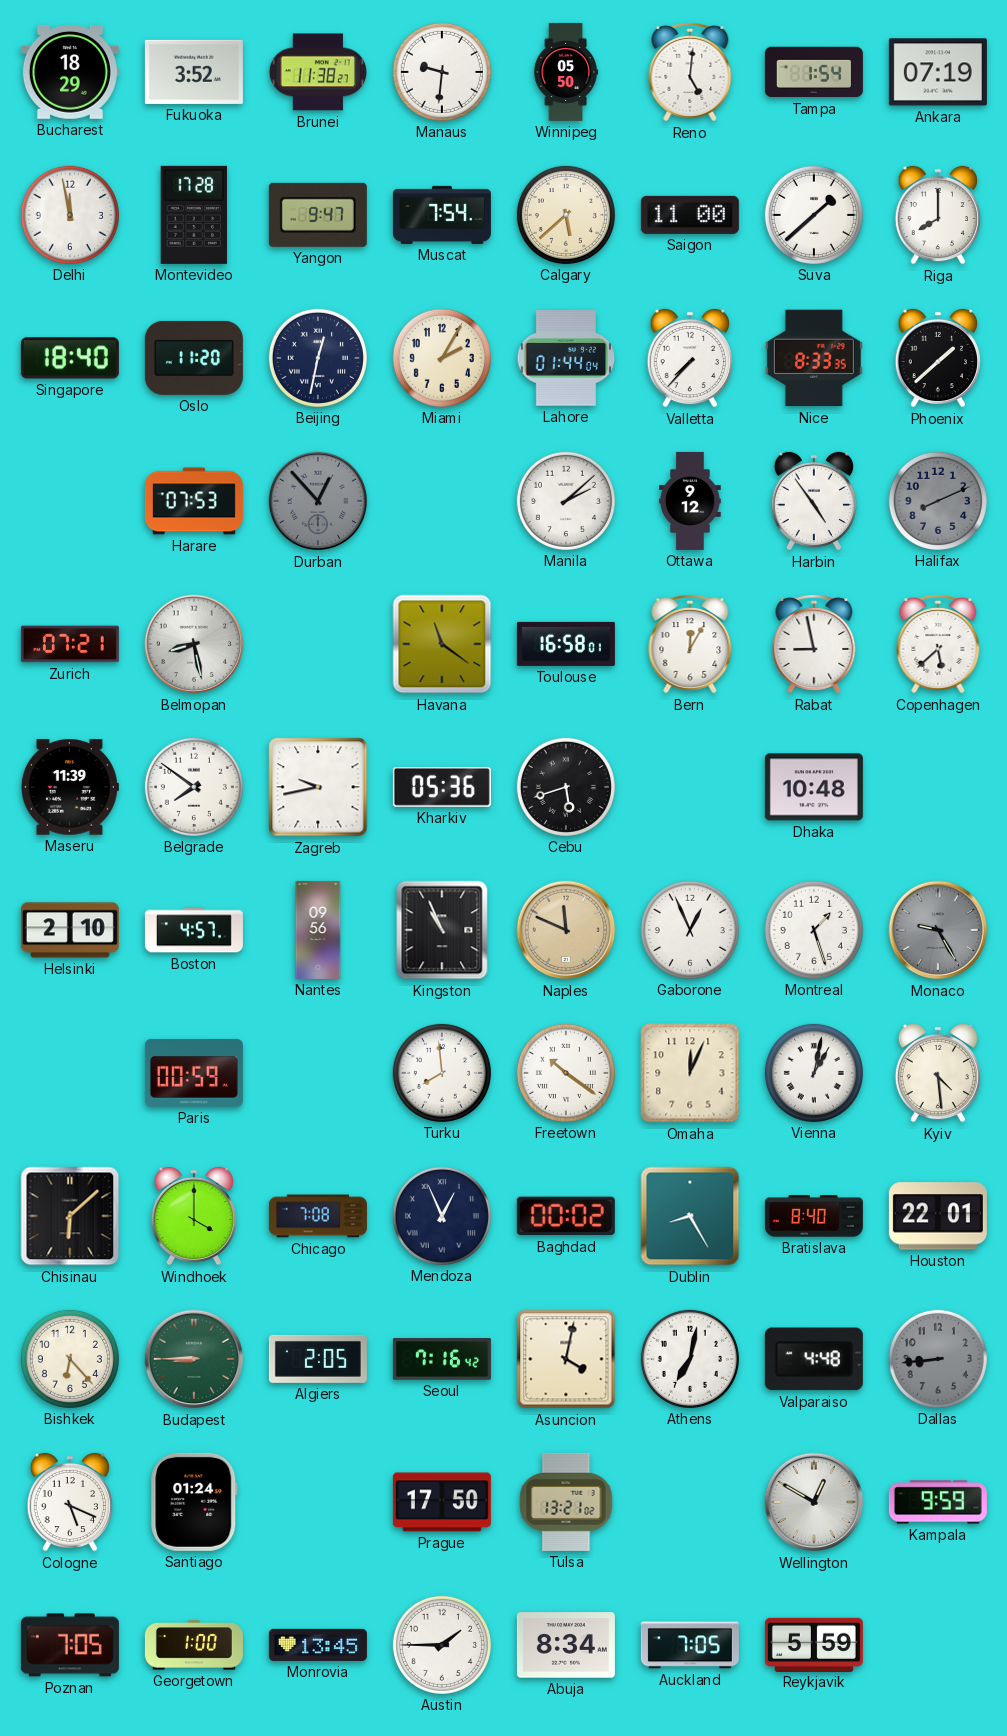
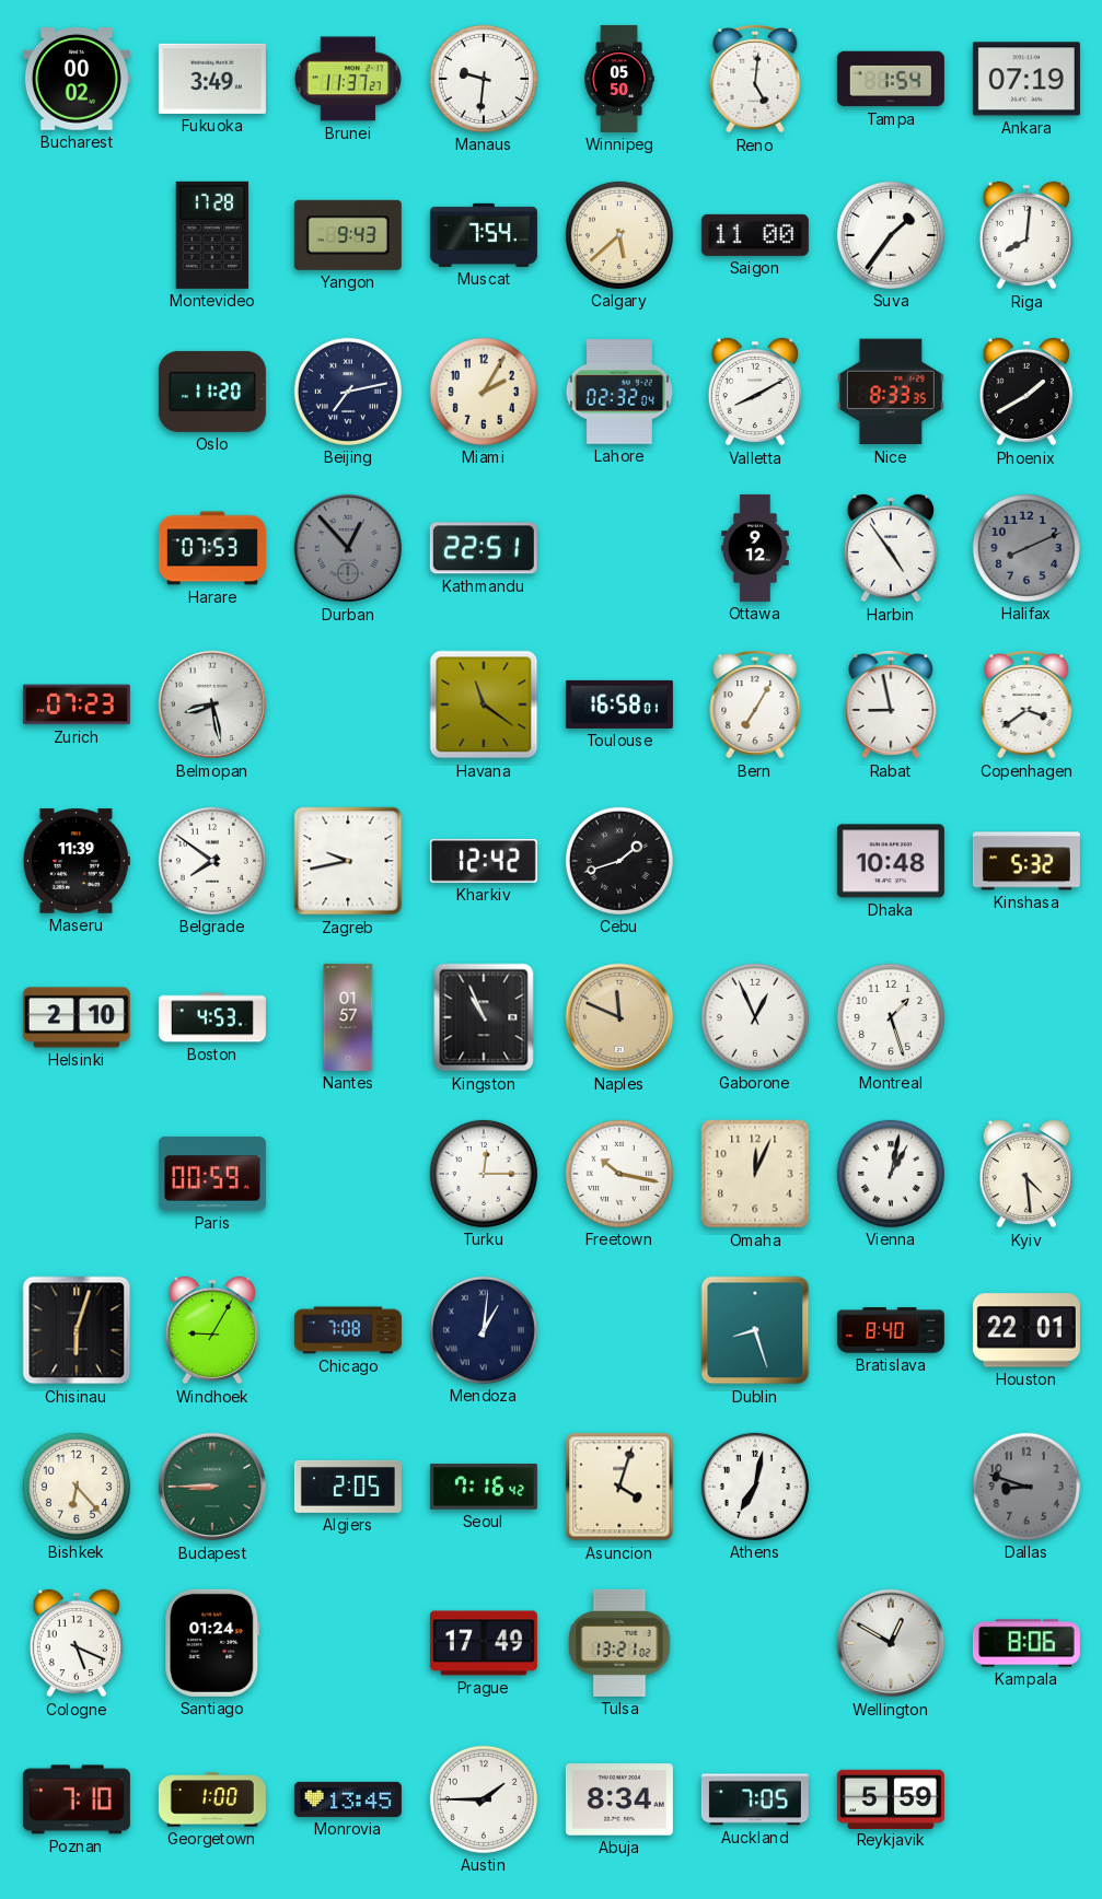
Bucharest: 18:29 -> 00:02 (77, 79)
Fukuoka: 3:52 -> 3:49 (212, 79)
Brunei: 11:38 -> 11:37 (348, 79)
Delhi: 11:58 -> none (70, 215)
Yangon: 9:47 -> 9:43 (348, 235)
Suva: 1:38 -> 1:36 (891, 235)
Riga: 8:00 -> 8:01 (1026, 235)
Singapore: 18:40 -> none (70, 358)
Beijing: 12:32 -> 7:13 (348, 392)
Lahore: 01:44 -> 02:32 (618, 392)
Valletta: 7:37 -> 8:10 (755, 392)
Phoenix: 1:38 -> 1:40 (1026, 392)
Kathmandu: none -> 22:51 (484, 548)
Manila: 2:08 -> none (566, 501)
Zurich: 07:21 -> 07:23 (77, 704)
Bern: 12:05 -> 7:05 (755, 704)
Copenhagen: 5:38 -> 3:39 (1026, 704)
Kharkiv: 05:36 -> 12:42 (484, 861)
Cebu: 5:42 -> 1:42 (619, 861)
Kinshasa: none -> 5:32 (1026, 861)
Boston: 4:57 -> 4:53 (212, 1017)
Nantes: 09:56 -> 01:57 (348, 1017)
Monaco: 9:25 -> none (938, 930)
Turku: 7:59 -> 12:15 (484, 1174)
Freetown: 10:21 -> 10:17 (619, 1174)
Chisinau: 6:08 -> 6:03 (77, 1330)
Windhoek: 4:00 -> 9:05 (212, 1330)
Mendoza: 12:56 -> 1:01 (484, 1330)
Baghdad: 00:02 -> none (566, 1216)
Dublin: 8:25 -> 8:27 (755, 1330)
Asuncion: 4:02 -> 4:03 (619, 1487)
Valparaiso: 4:48 -> none (814, 1359)
Dallas: 8:44 -> 8:48 (1026, 1487)
Prague: 17:50 -> 17:49 (484, 1643)
Kampala: 9:59 -> 8:06 (1026, 1643)
Poznan: 7:05 -> 7:10 (77, 1799)
